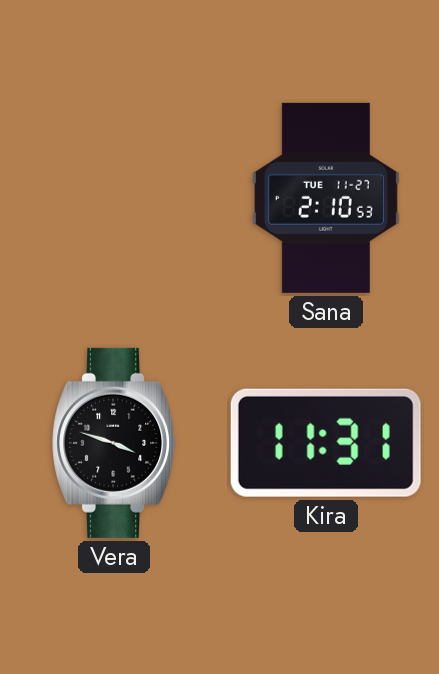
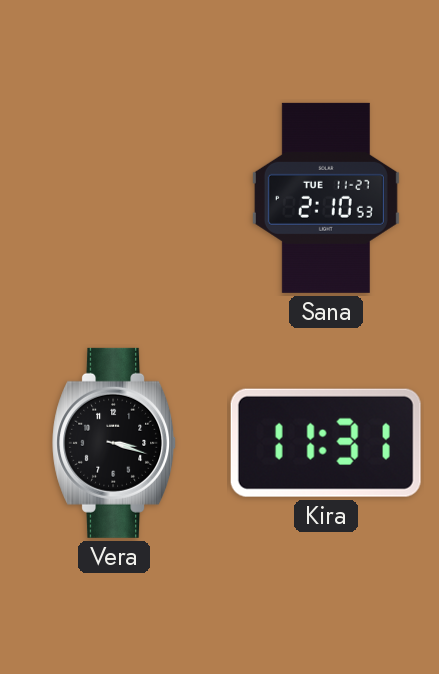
Vera: 3:48 -> 3:18 (115, 443)
